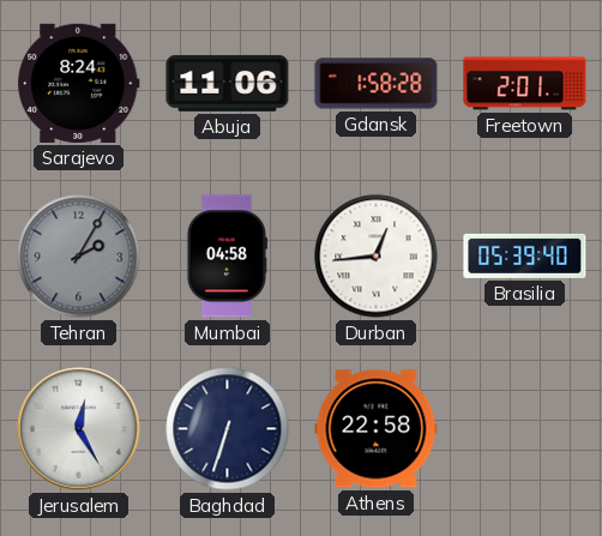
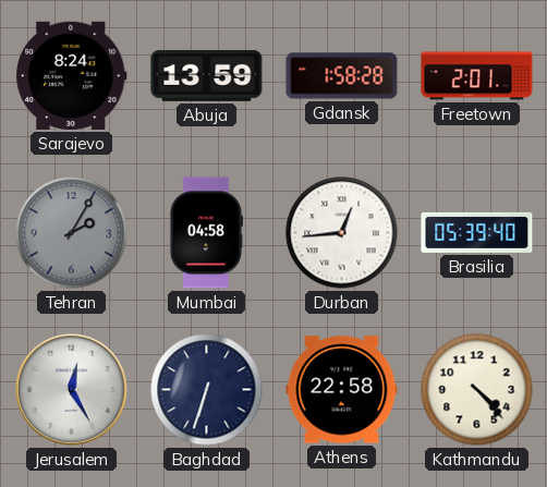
Abuja: 11:06 -> 13:59 (207, 75)
Kathmandu: none -> 4:23 (477, 390)
